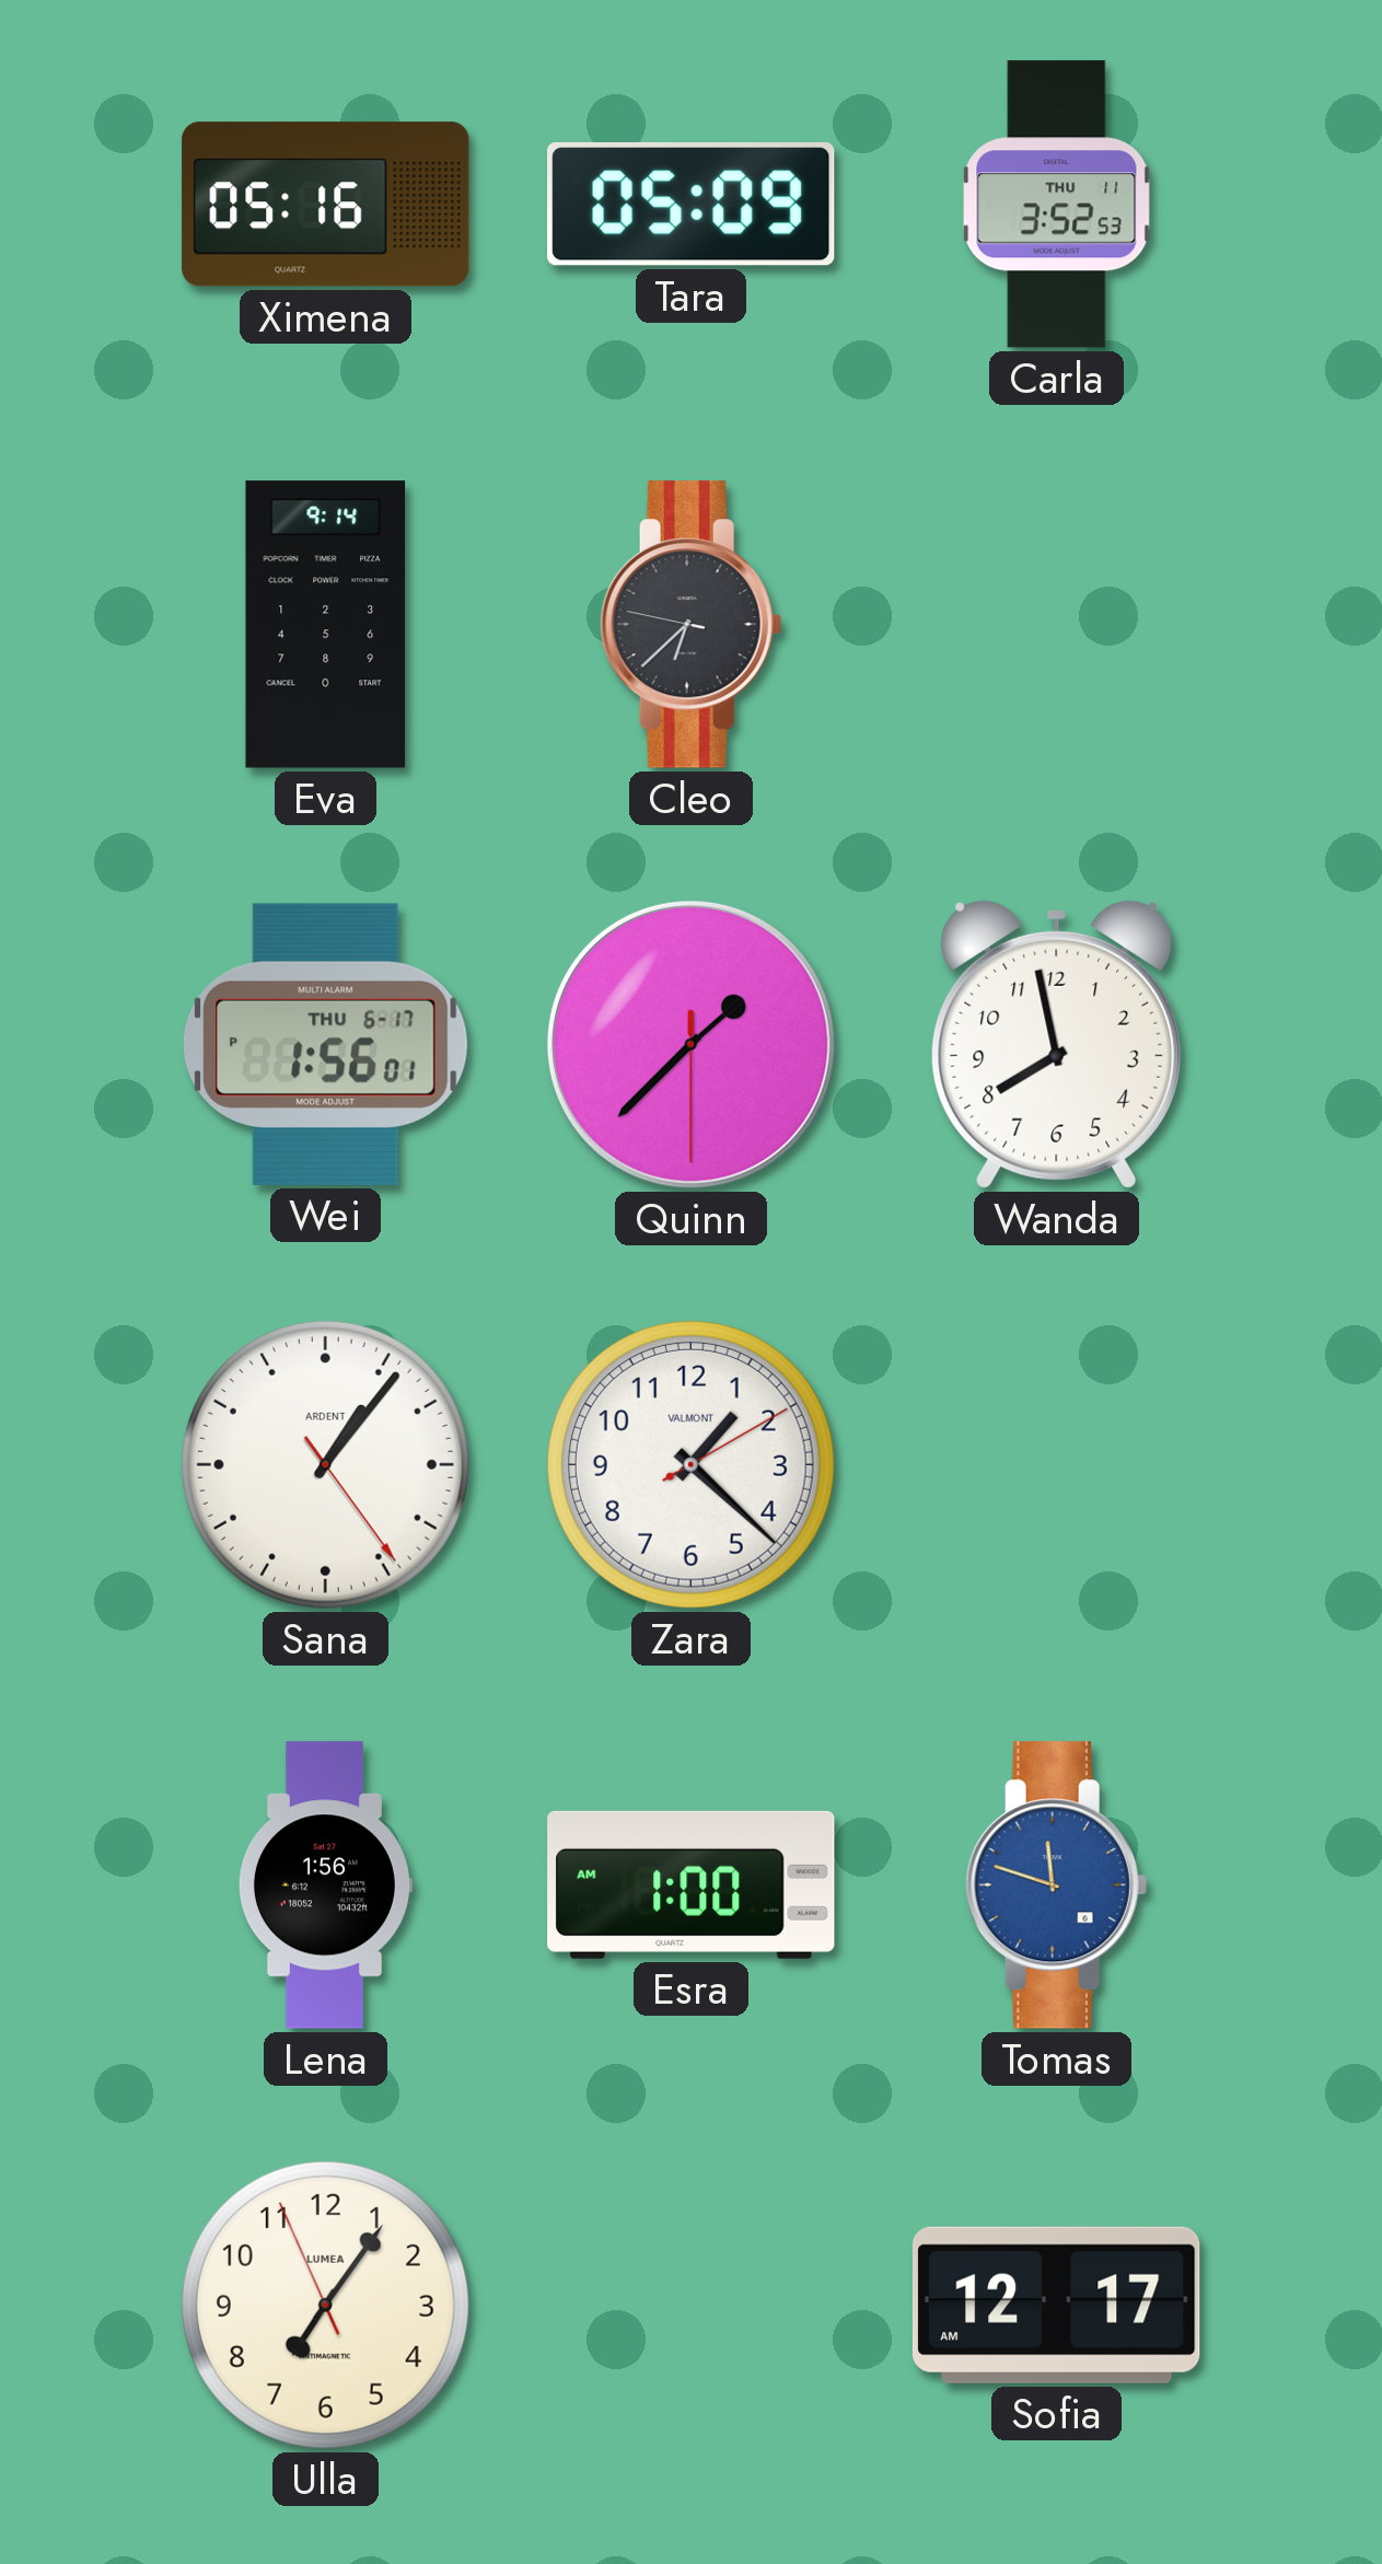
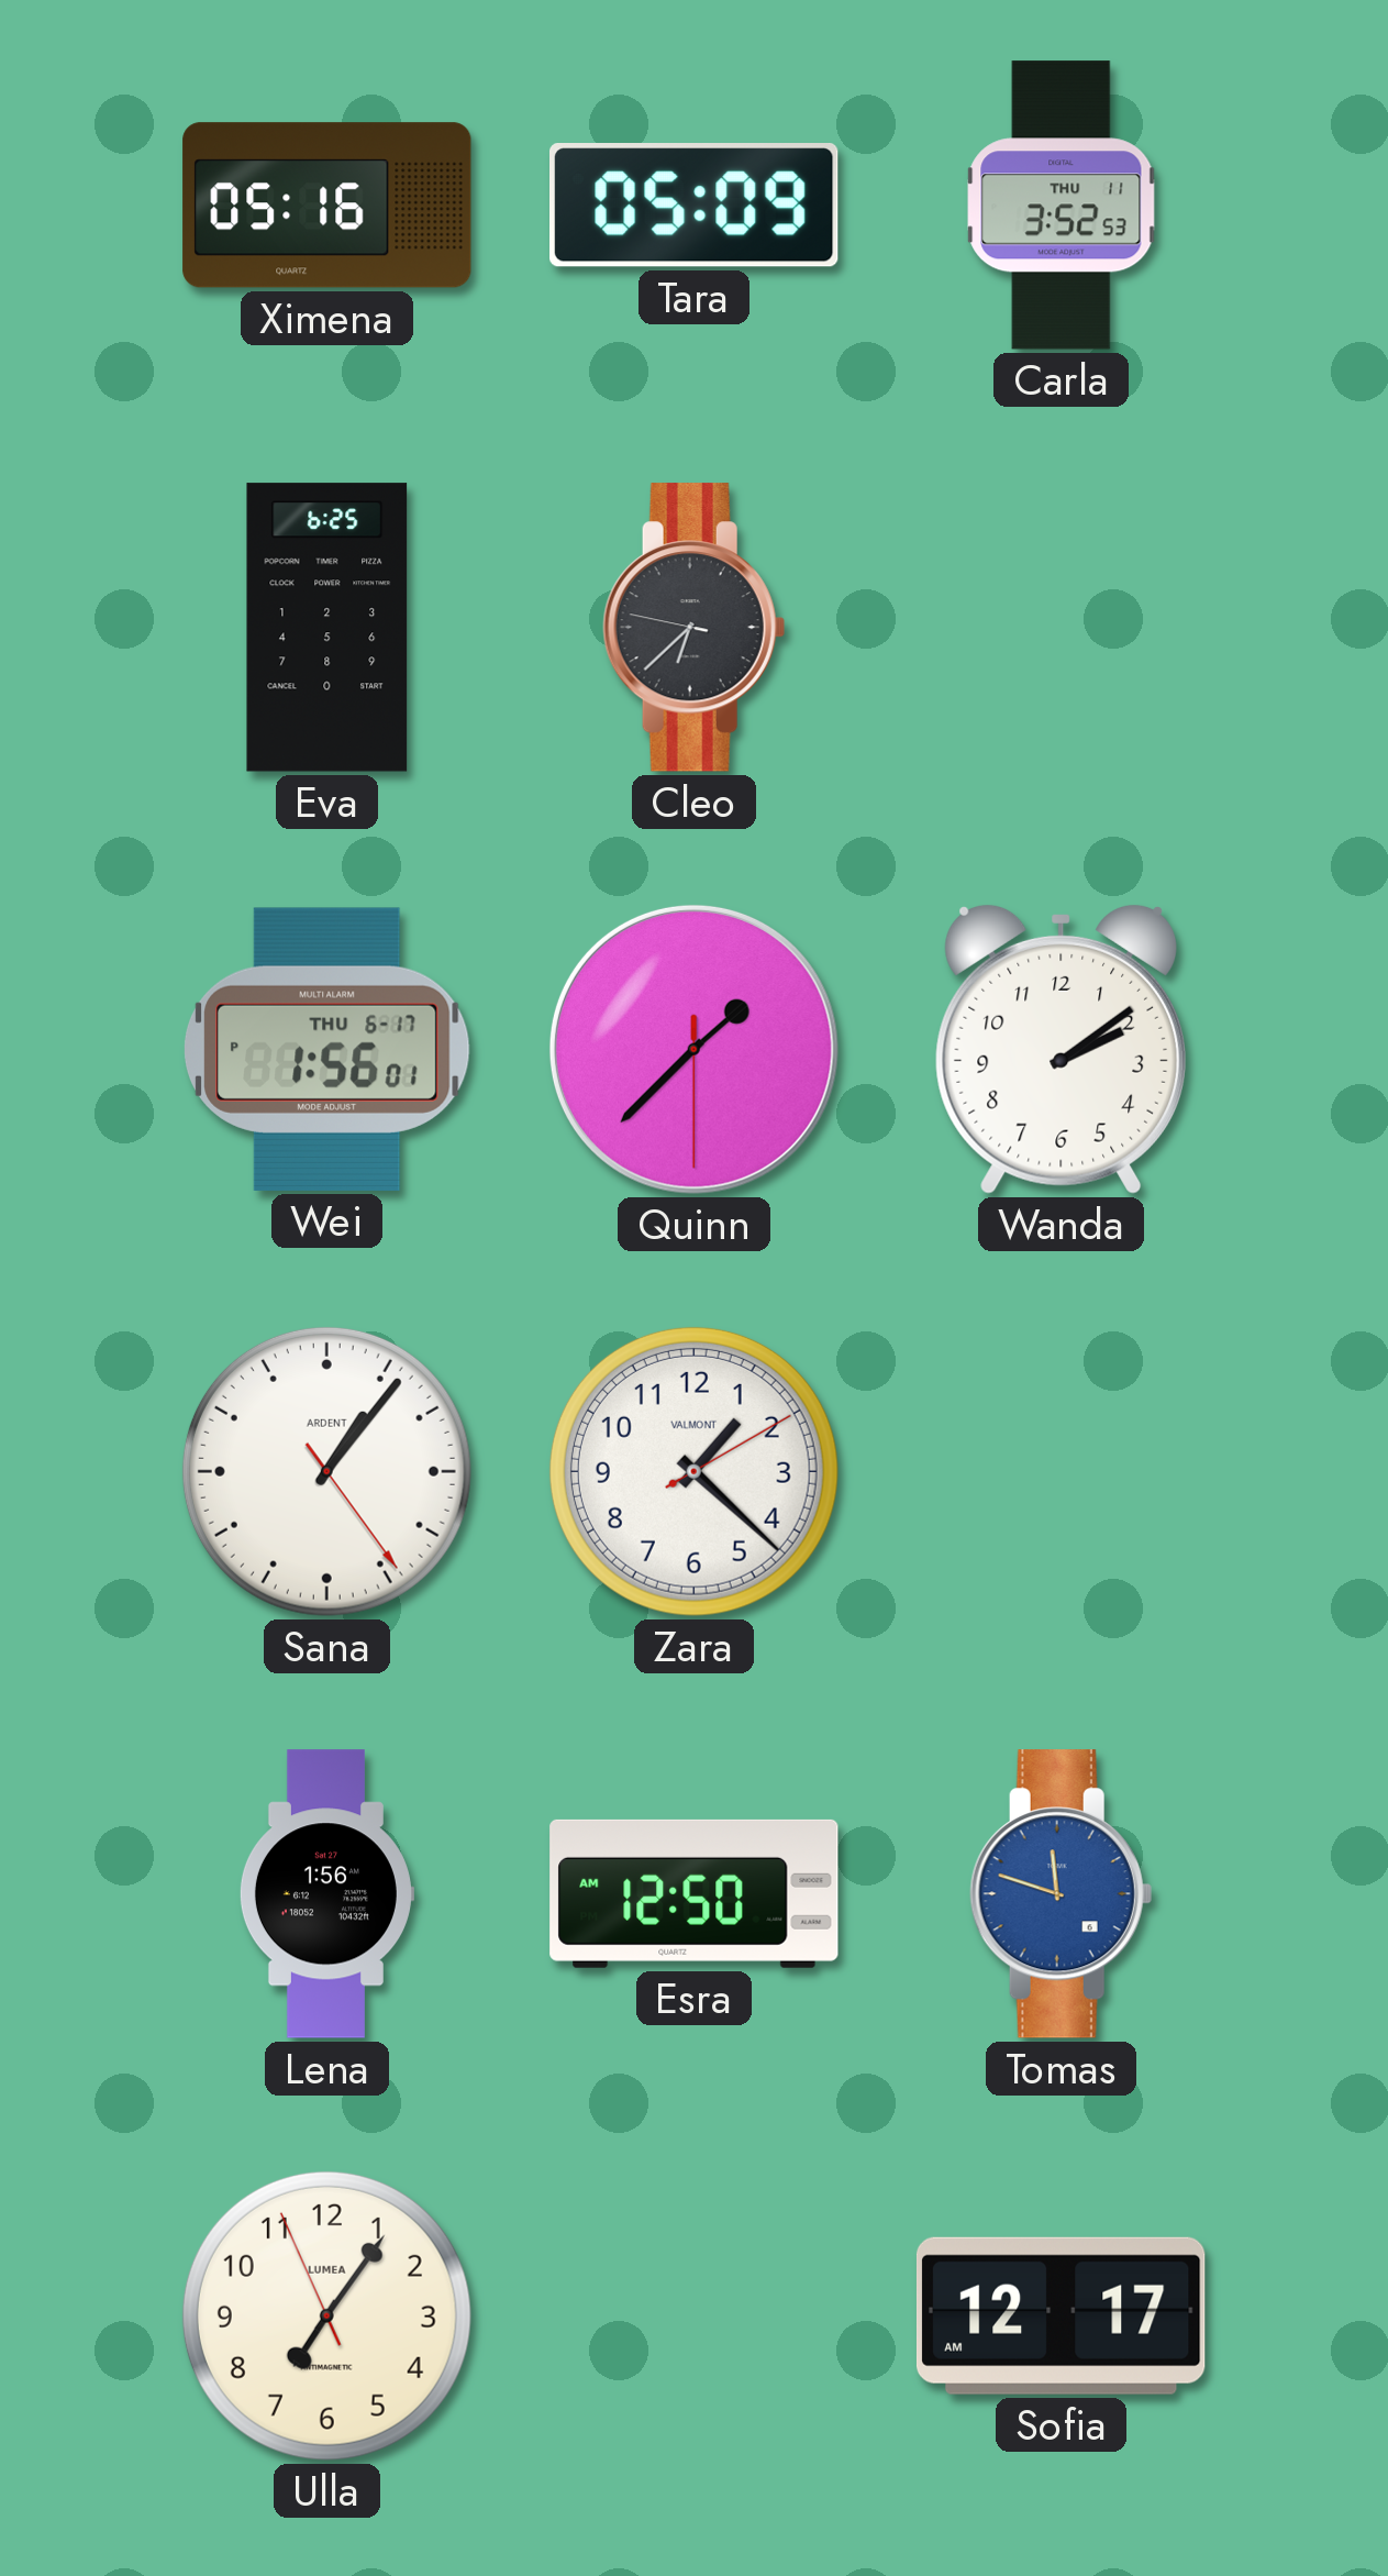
Eva: 9:14 -> 6:25 (327, 628)
Wanda: 7:58 -> 2:09 (1061, 1049)
Esra: 1:00 -> 12:50 (695, 1893)
